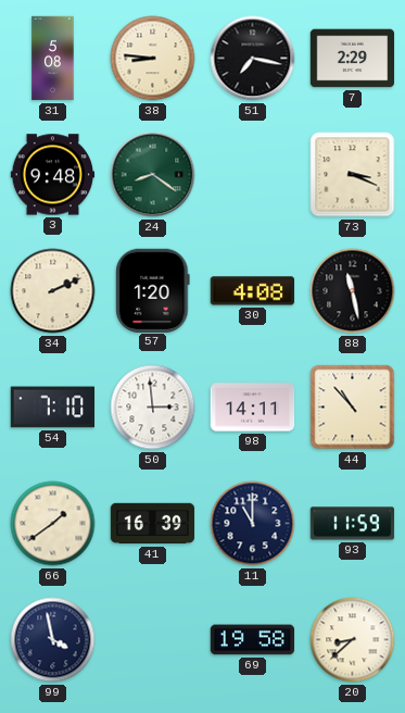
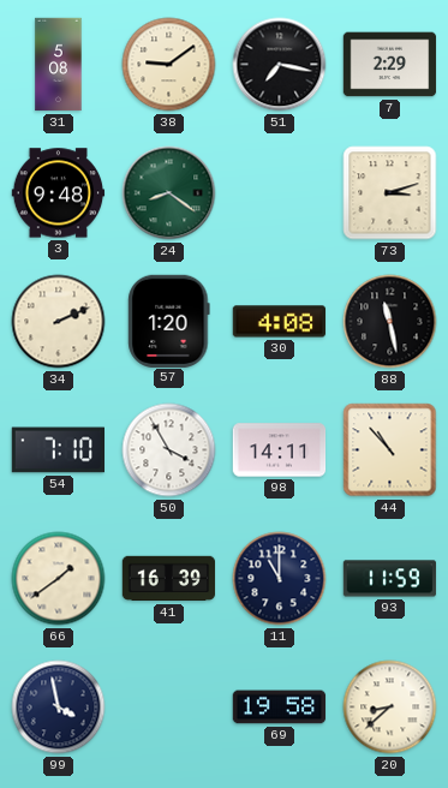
38: 8:46 -> 9:09 (169, 65)
73: 3:19 -> 3:12 (390, 193)
50: 2:59 -> 3:55 (169, 450)
